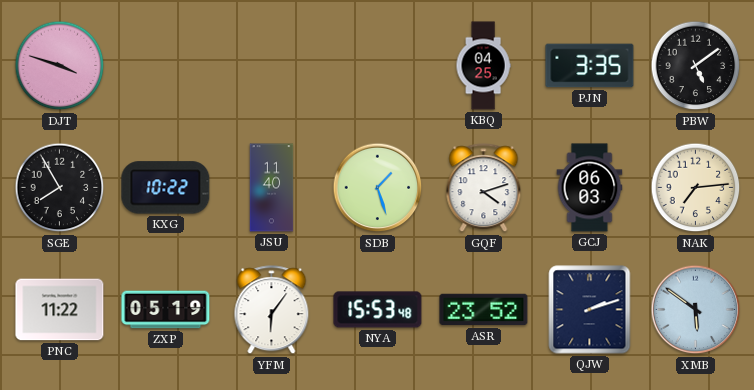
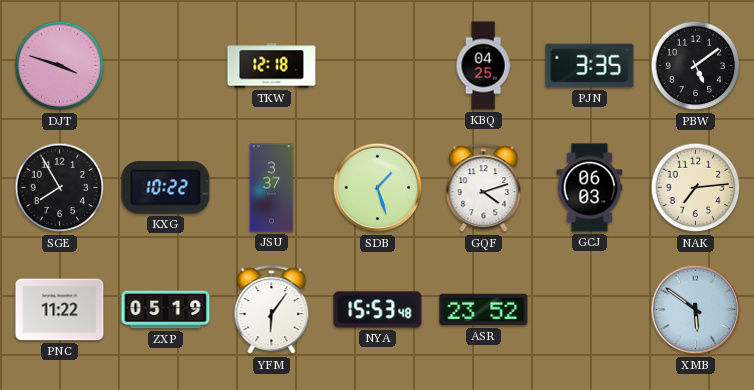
TKW: none -> 12:18 (272, 66)
JSU: 11:40 -> 3:37 (272, 188)
QJW: 2:12 -> none (590, 310)
